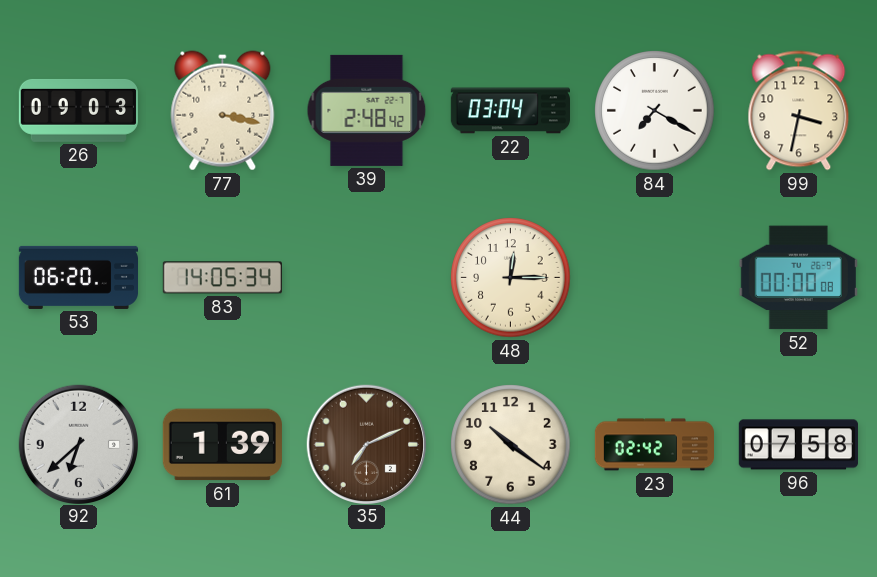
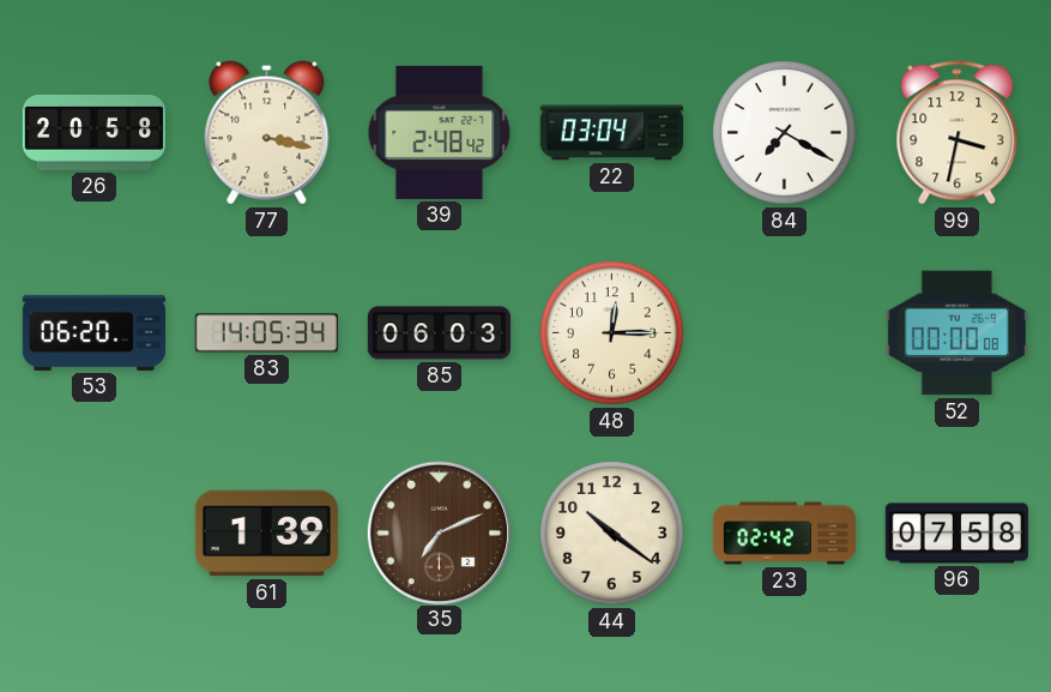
26: 09:03 -> 20:58 (93, 132)
85: none -> 06:03 (439, 333)
92: 6:38 -> none (78, 444)
